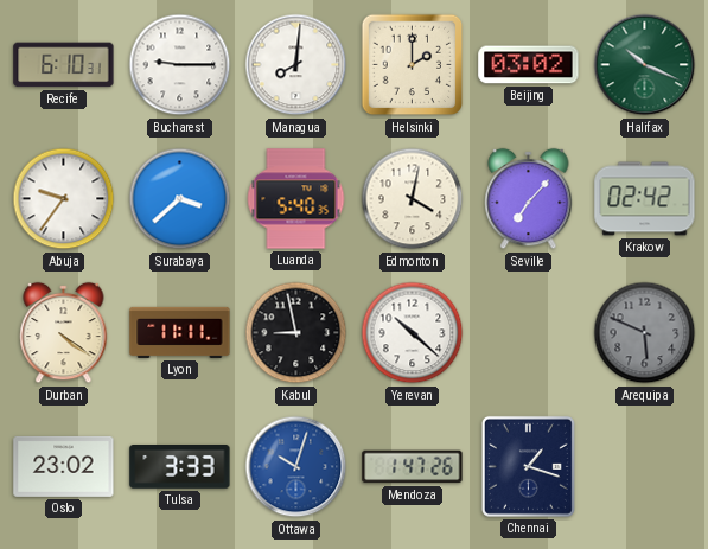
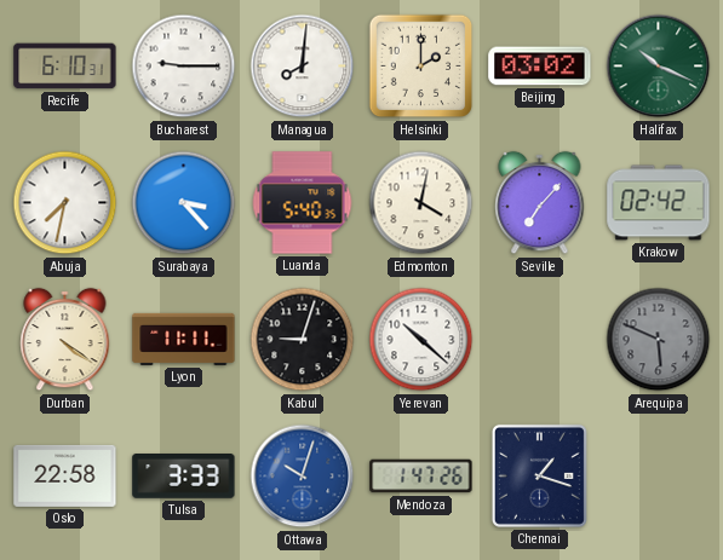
Abuja: 9:36 -> 7:32 (65, 203)
Surabaya: 3:38 -> 3:23 (184, 203)
Kabul: 8:58 -> 9:03 (303, 340)
Oslo: 23:02 -> 22:58 (65, 475)
